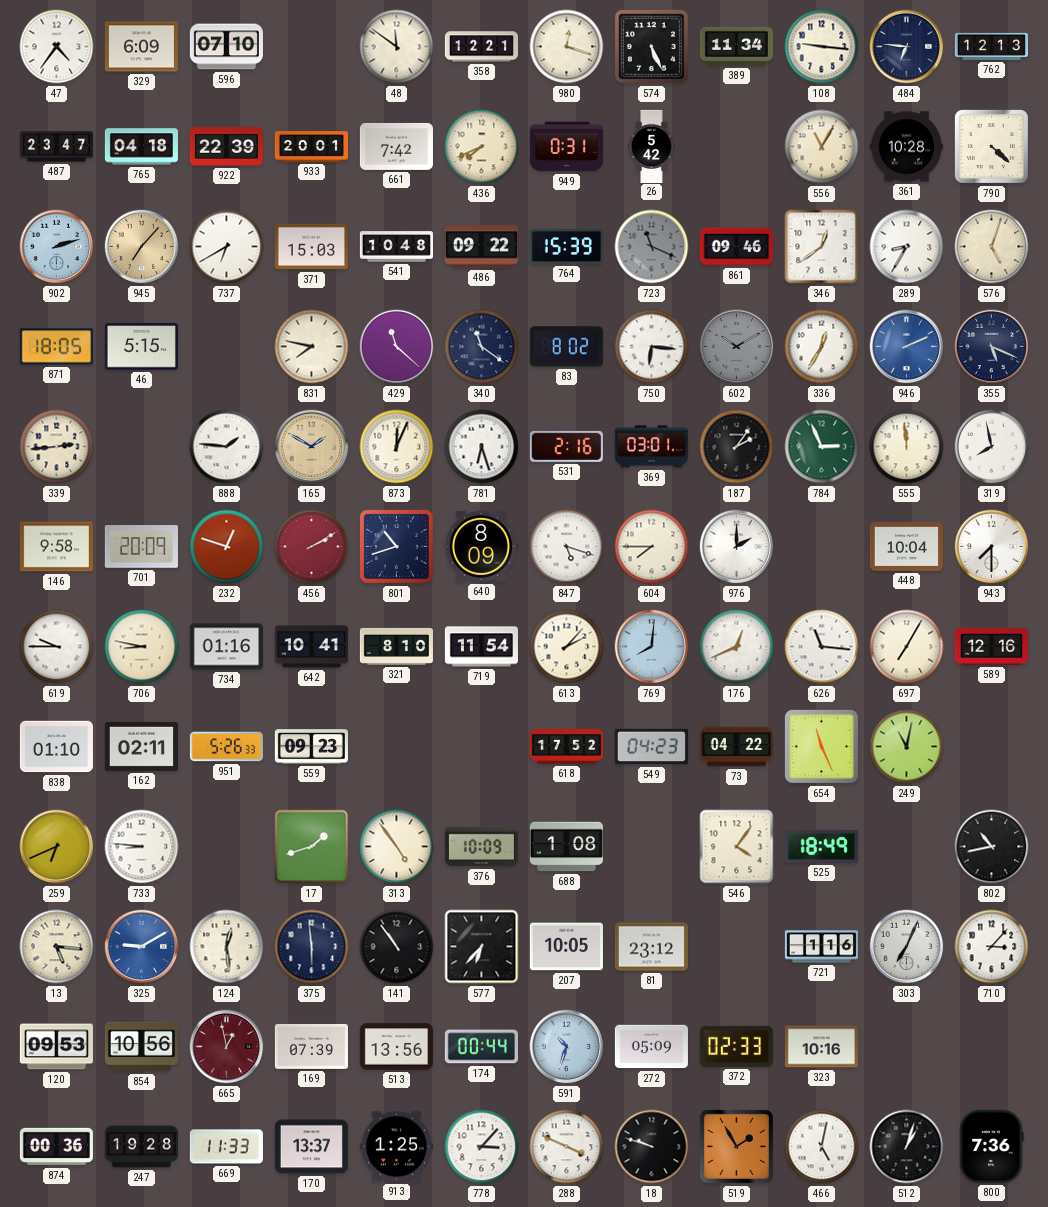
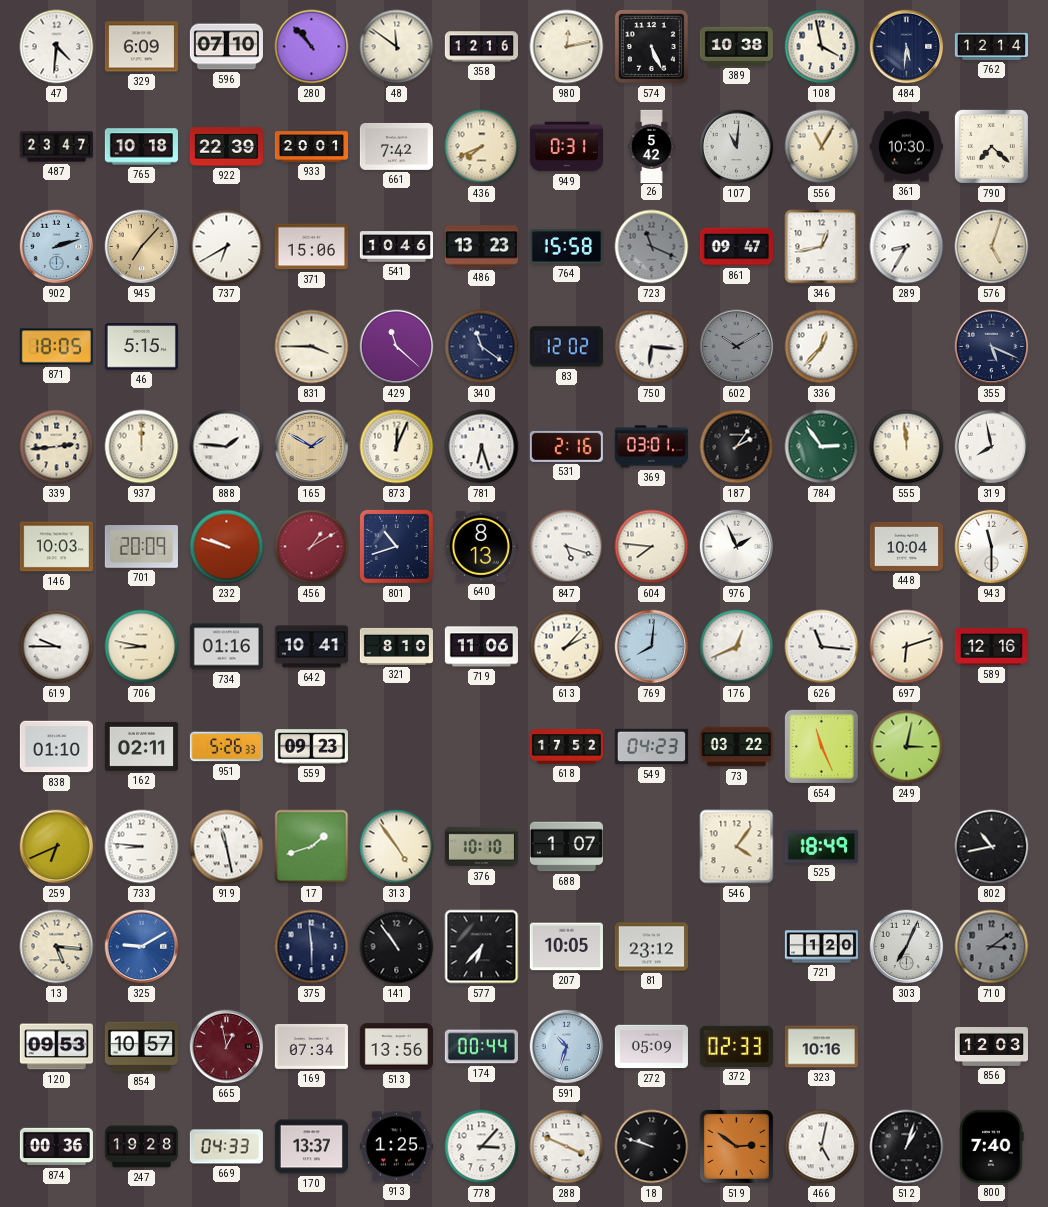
47: 4:36 -> 4:31 (57, 47)
280: none -> 10:53 (312, 47)
358: 12:21 -> 12:16 (481, 47)
980: 12:18 -> 12:13 (567, 47)
389: 11:34 -> 10:38 (736, 46)
108: 9:16 -> 3:58 (822, 47)
484: 6:46 -> 5:31 (907, 47)
762: 12:13 -> 12:14 (991, 46)
765: 04:18 -> 10:18 (141, 147)
107: none -> 11:01 (737, 147)
361: 10:28 -> 10:30 (906, 147)
790: 4:22 -> 7:22 (991, 146)
371: 15:03 -> 15:06 (311, 247)
541: 10:48 -> 10:46 (396, 247)
486: 09:22 -> 13:23 (481, 247)
764: 15:39 -> 15:58 (566, 247)
861: 09:46 -> 09:47 (736, 247)
346: 12:39 -> 12:43 (822, 247)
831: 7:47 -> 3:45 (312, 347)
83: 8:02 -> 12:02 (566, 347)
336: 12:35 -> 12:37 (822, 347)
946: 2:11 -> none (907, 347)
937: none -> 12:00 (142, 447)
784: 2:56 -> 2:54 (822, 447)
146: 9:58 -> 10:03 (56, 547)
232: 12:48 -> 9:48 (227, 547)
456: 2:10 -> 1:10 (312, 547)
640: 8:09 -> 8:13 (481, 546)
604: 7:45 -> 7:46 (652, 547)
976: 2:00 -> 1:56 (737, 547)
943: 7:30 -> 11:30 (992, 547)
719: 11:54 -> 11:06 (481, 647)
697: 7:05 -> 6:12 (907, 647)
73: 04:22 -> 03:22 (736, 747)
249: 11:02 -> 3:02 (907, 747)
919: none -> 11:28 (227, 847)
376: 10:09 -> 10:10 (481, 847)
688: 1:08 -> 1:07 (566, 847)
124: 12:29 -> none (227, 947)
721: 1:16 -> 1:20 (821, 947)
710: 3:07 -> 3:09 (992, 947)
710 dial: white -> grey (992, 947)
854: 10:56 -> 10:57 (141, 1047)
169: 07:39 -> 07:34 (311, 1046)
856: none -> 12:03 (991, 1047)
669: 11:33 -> 04:33 (226, 1147)
519: 1:55 -> 2:51 (736, 1146)
800: 7:36 -> 7:40 (992, 1146)
